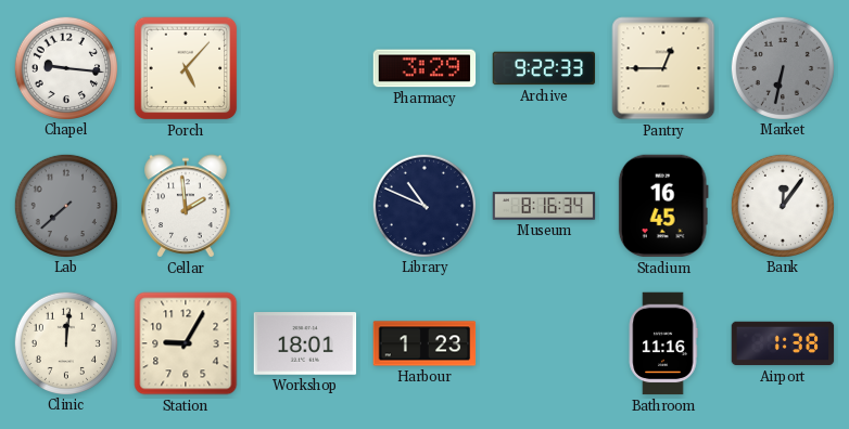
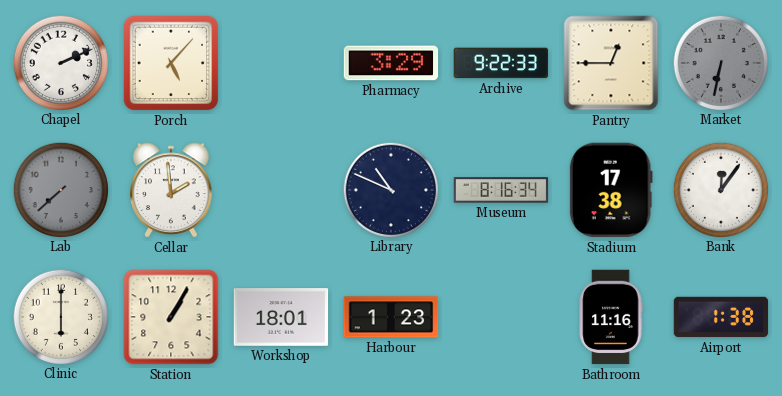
Chapel: 9:16 -> 2:11 (60, 62)
Stadium: 16:45 -> 17:38 (611, 190)
Clinic: 12:01 -> 6:00 (60, 316)
Station: 9:05 -> 1:05 (171, 317)
